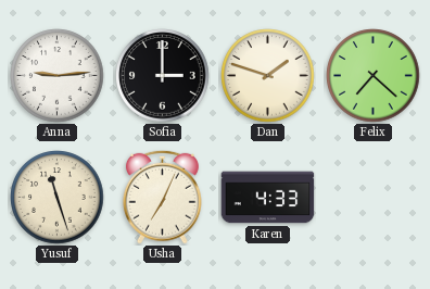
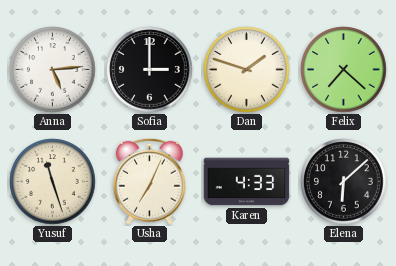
Anna: 9:14 -> 5:14 (53, 70)
Elena: none -> 6:08 (344, 182)
